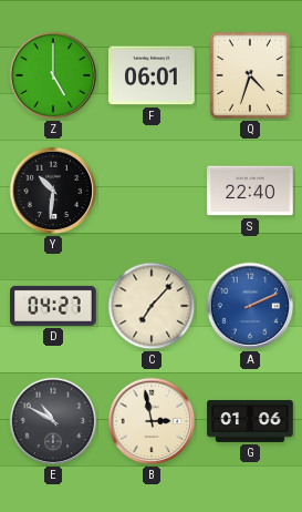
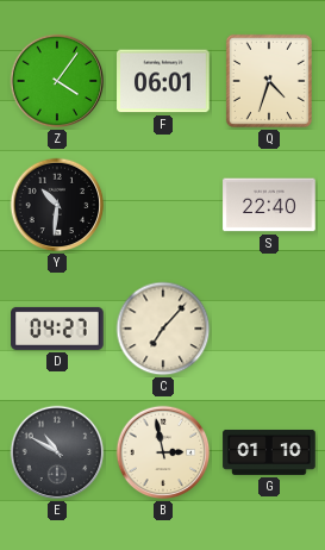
Z: 5:00 -> 4:06 (57, 81)
A: 2:11 -> none (250, 306)
G: 01:06 -> 01:10 (269, 452)
